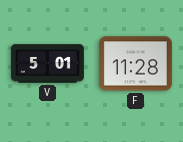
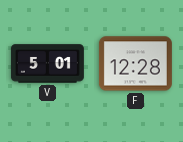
F: 11:28 -> 12:28 (135, 64)
